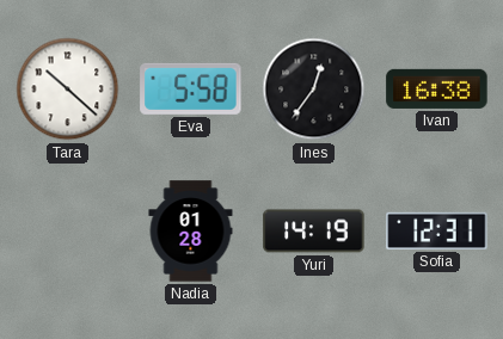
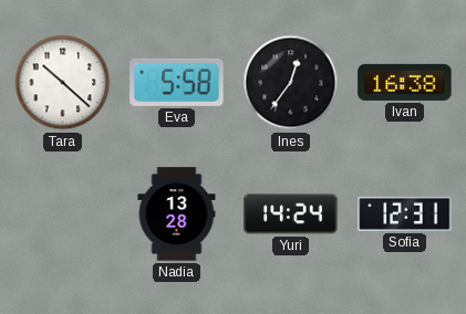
Nadia: 01:28 -> 13:28 (177, 214)
Yuri: 14:19 -> 14:24 (291, 214)
